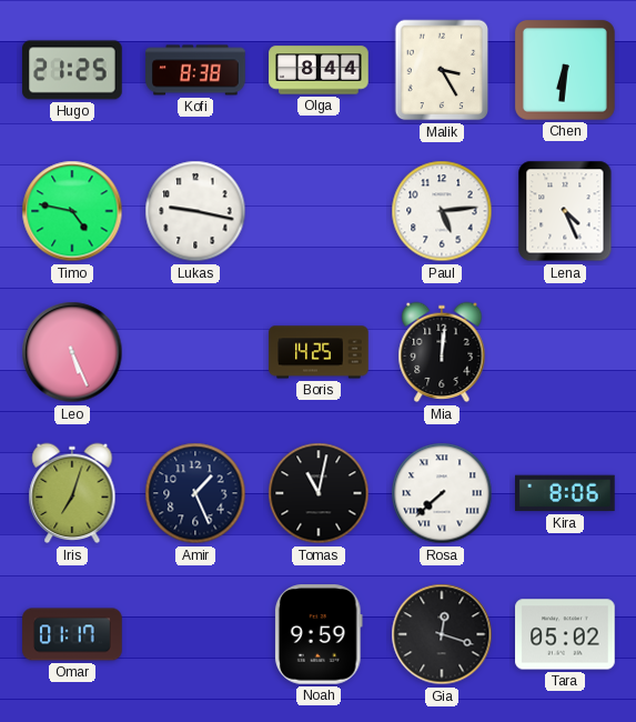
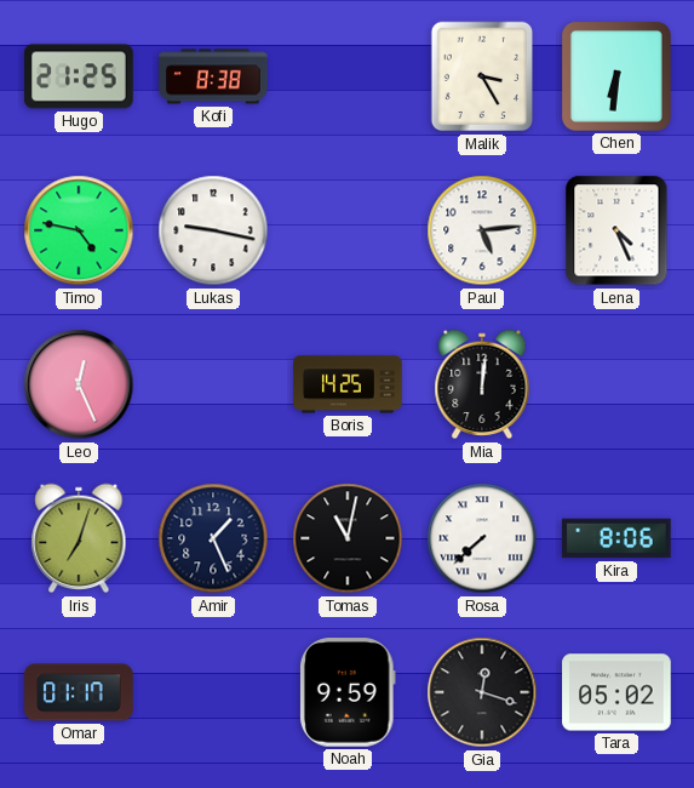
Olga: 8:44 -> none (319, 70)
Leo: 5:26 -> 12:26 (79, 384)
